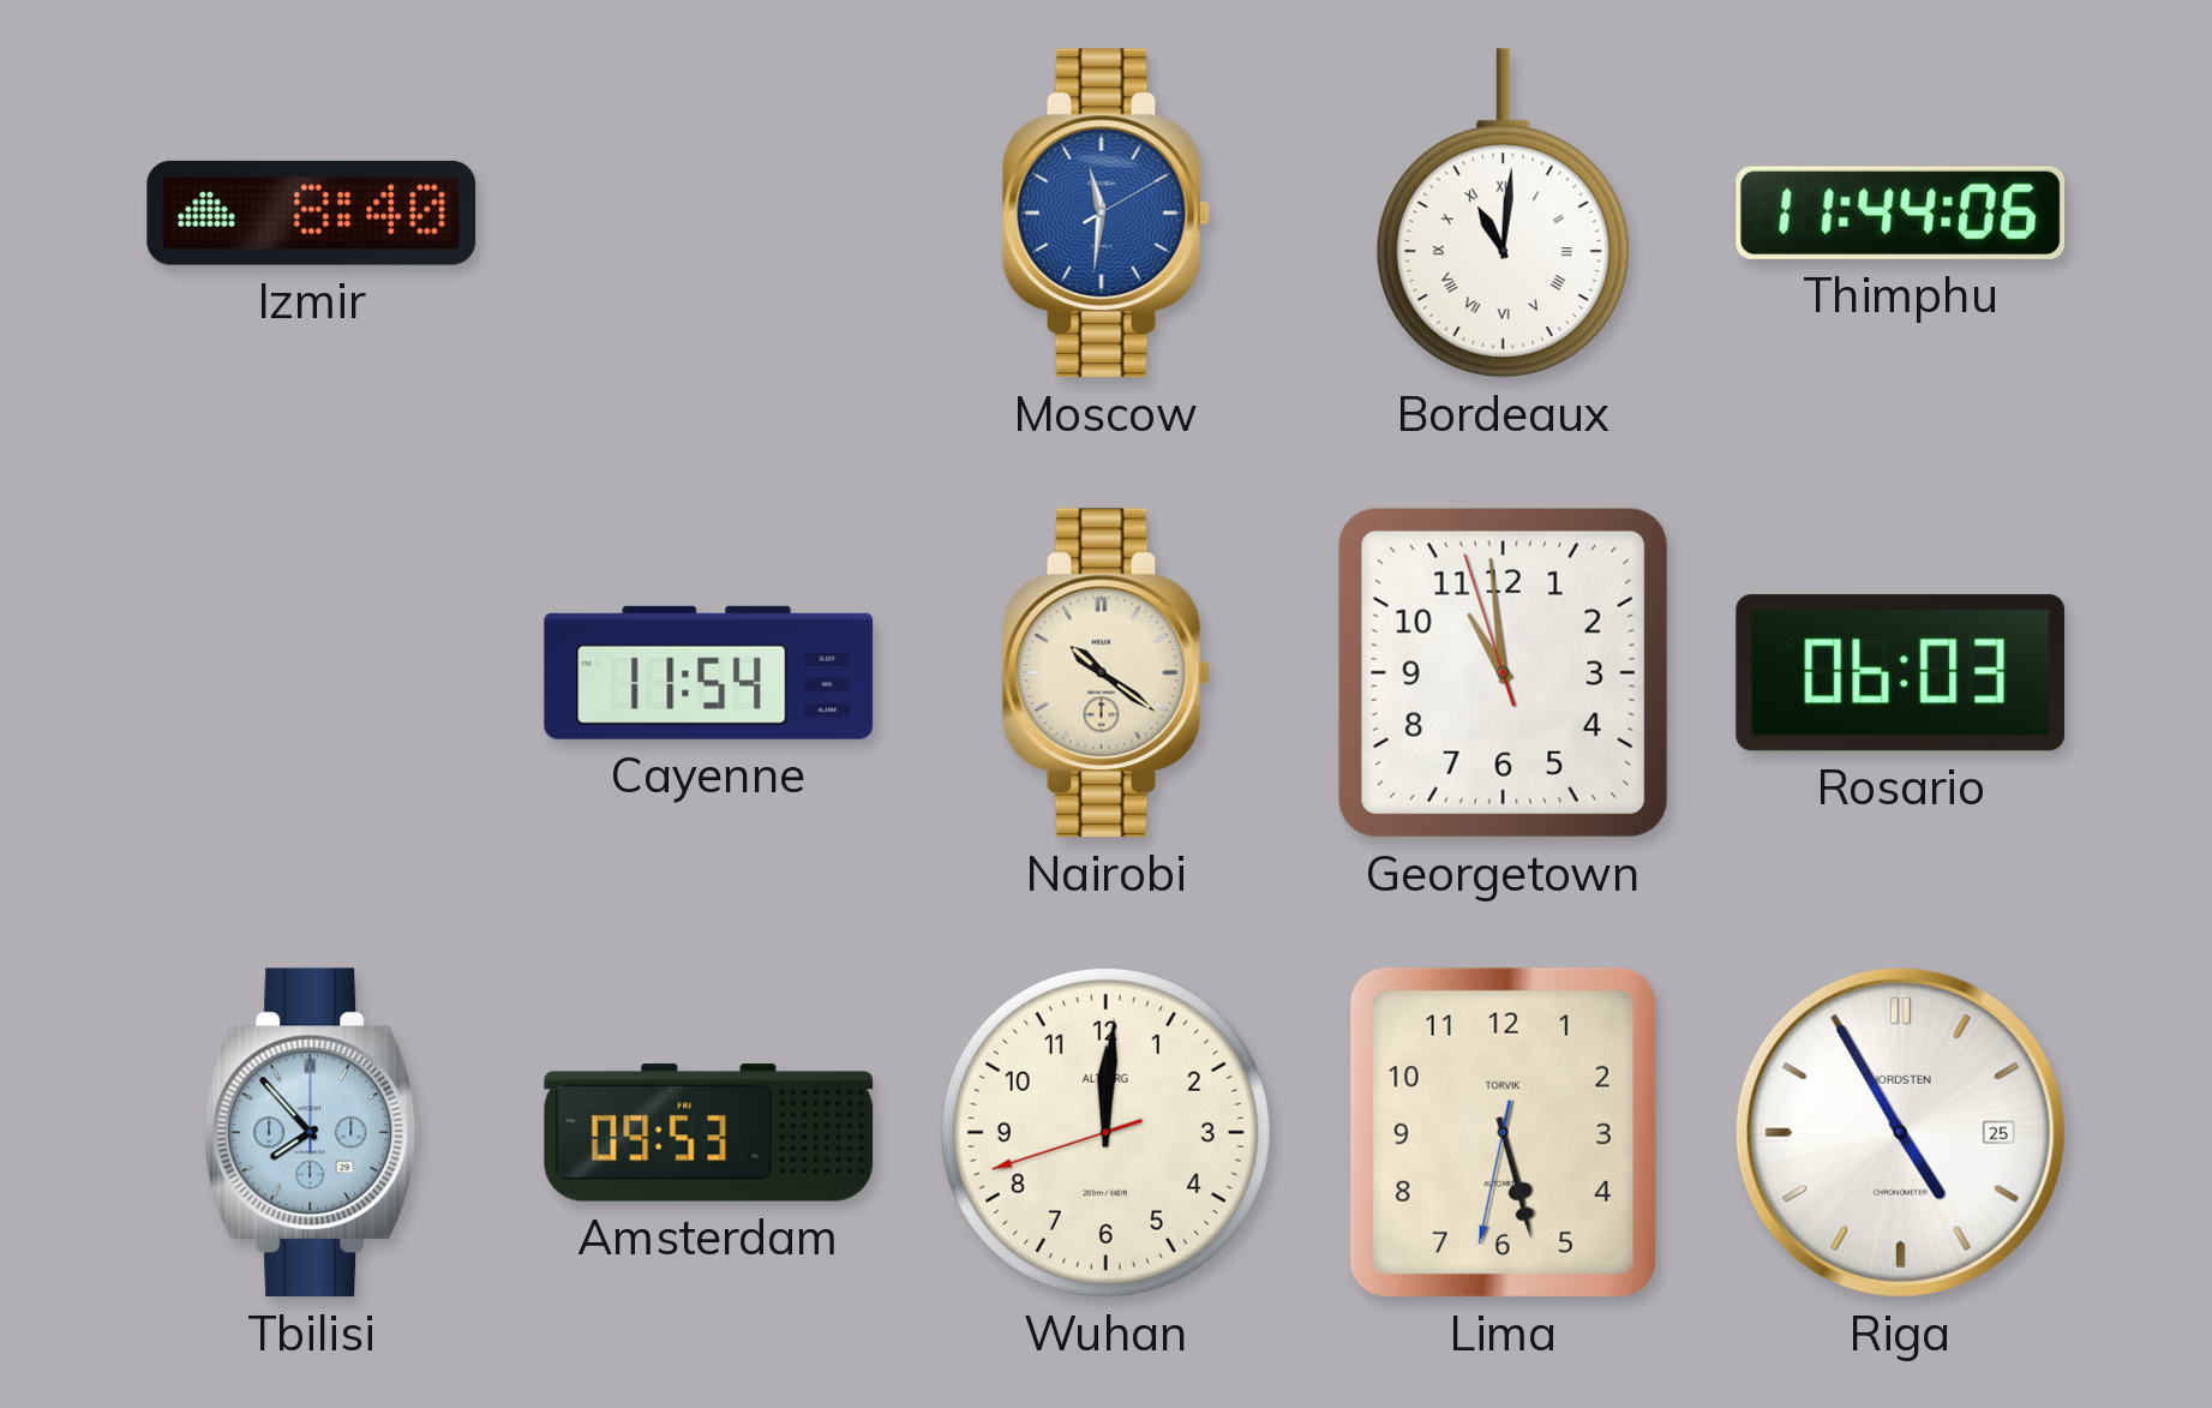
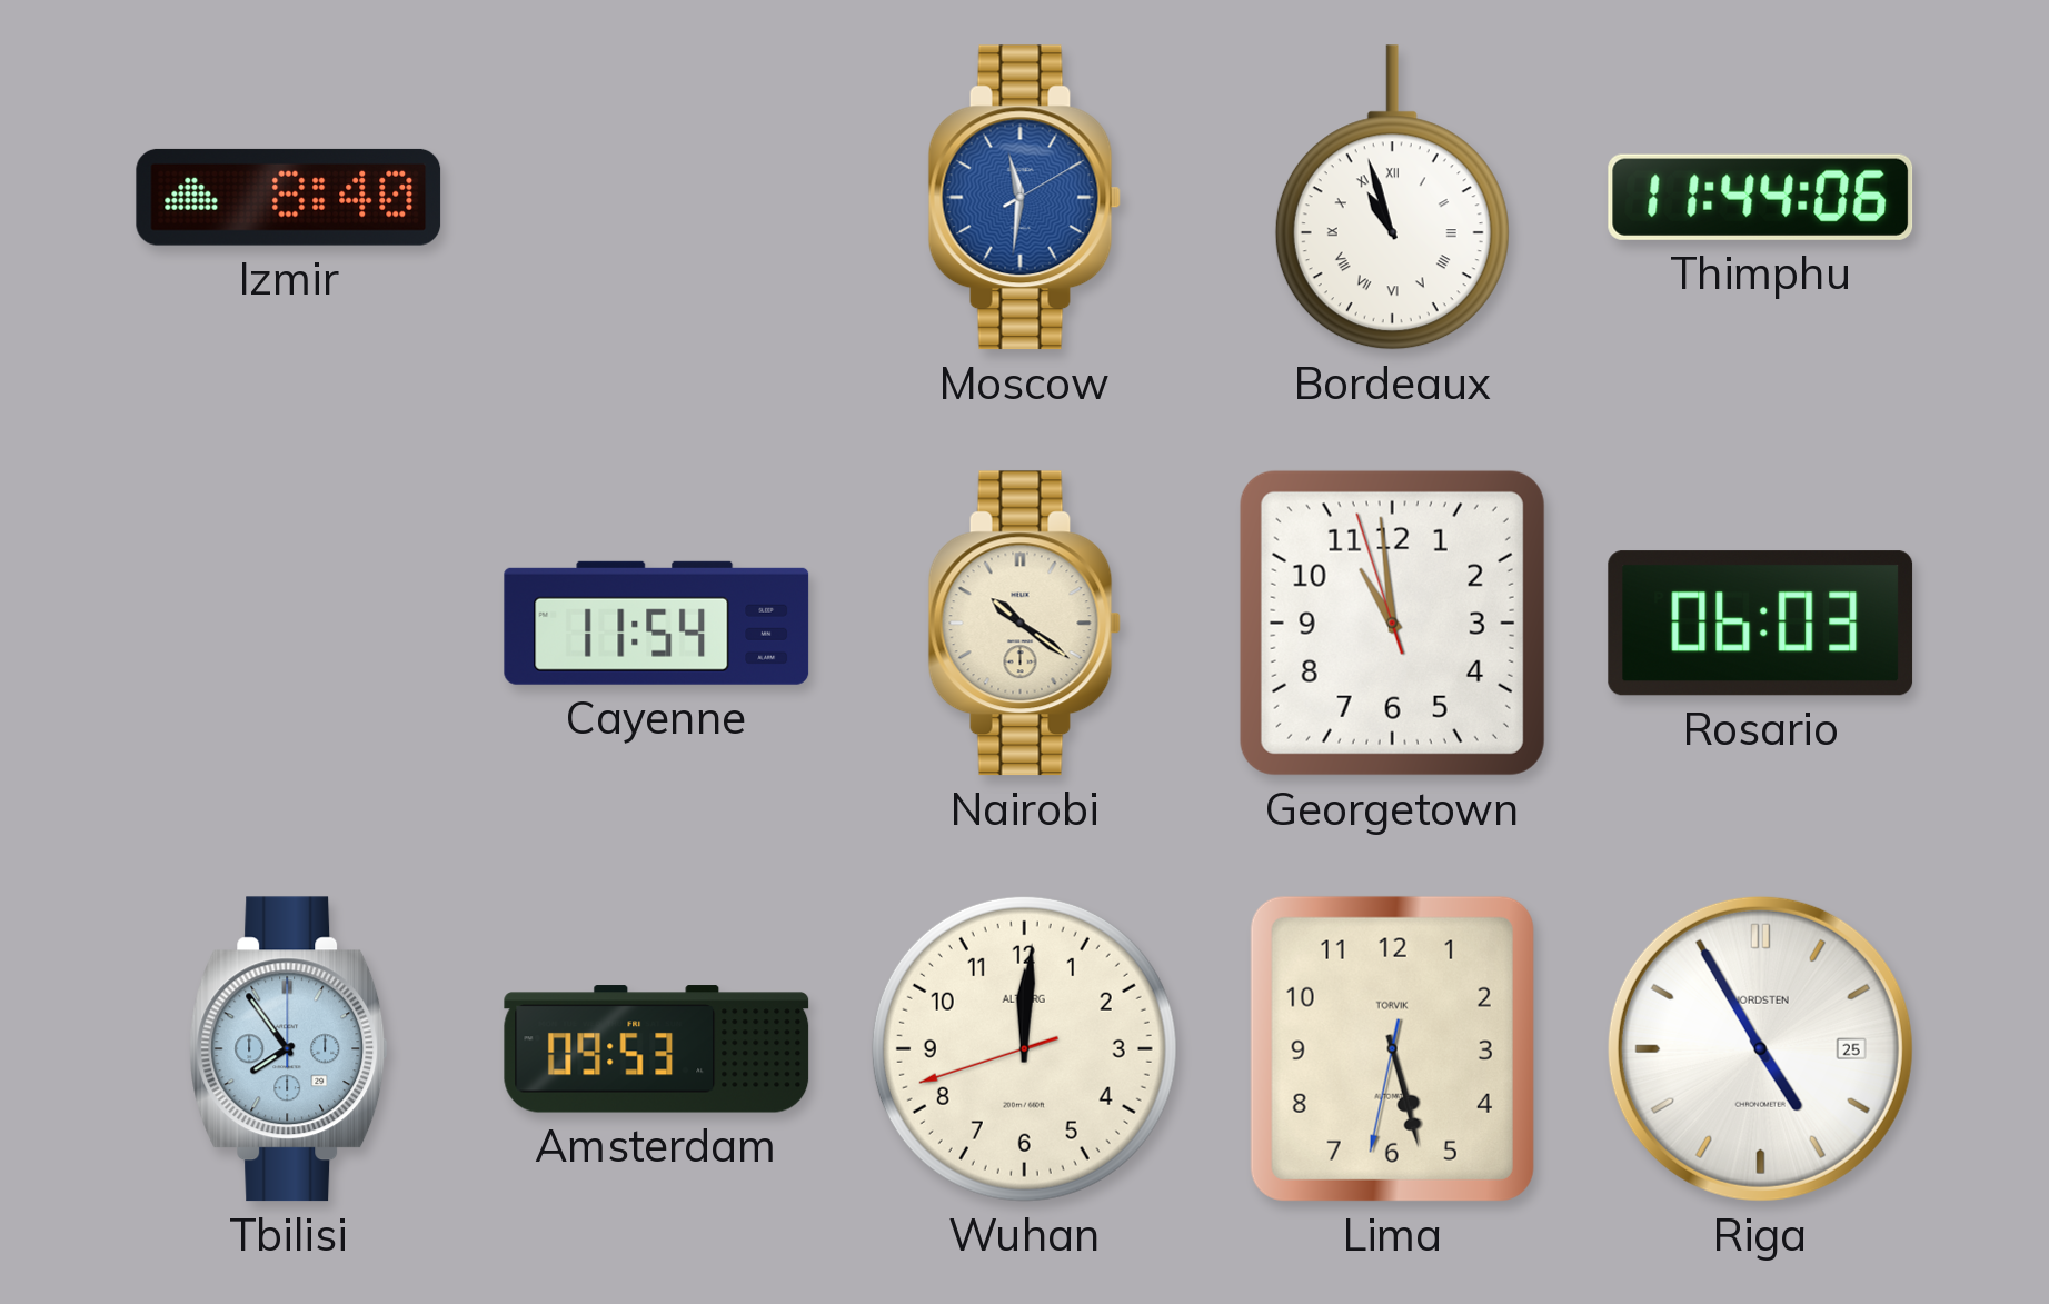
Bordeaux: 11:01 -> 10:57 (1392, 198)
Tbilisi: 7:53 -> 7:54 (289, 1049)
